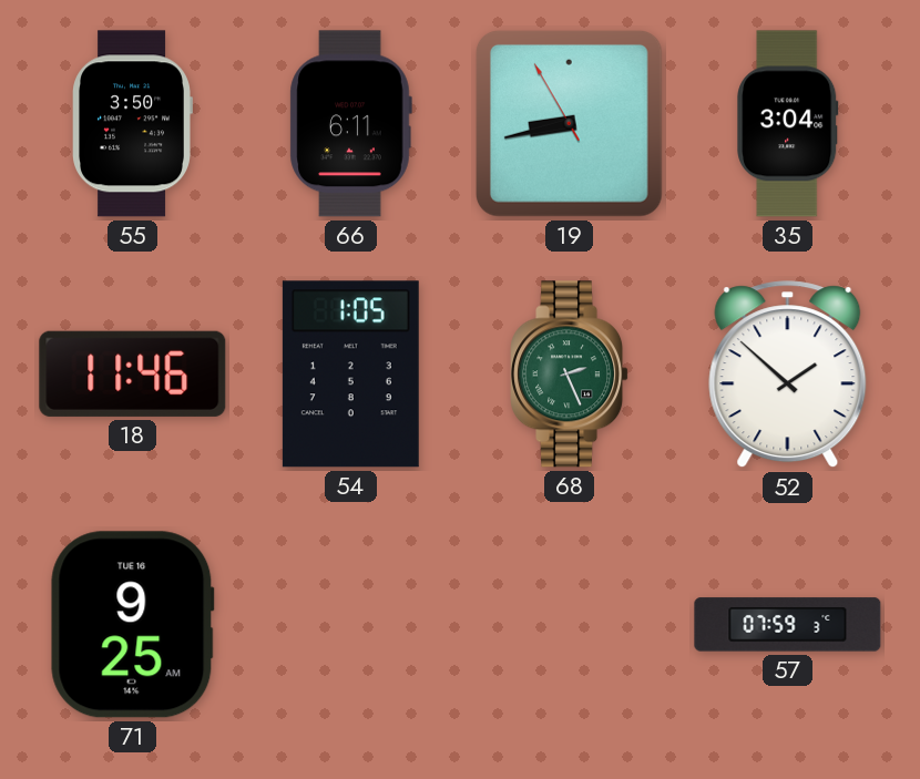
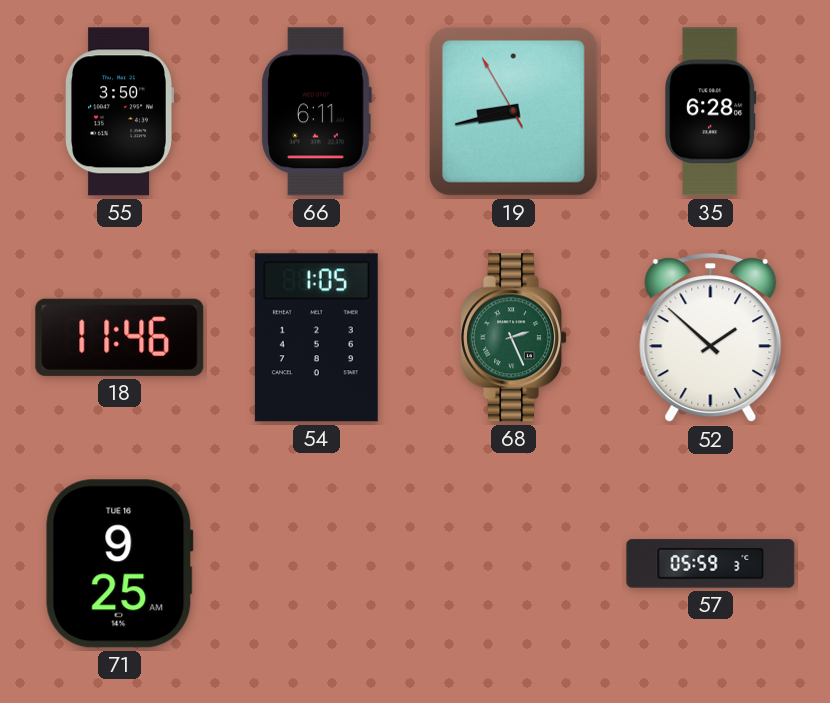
35: 3:04 -> 6:28 (711, 112)
57: 07:59 -> 05:59 (711, 564)
